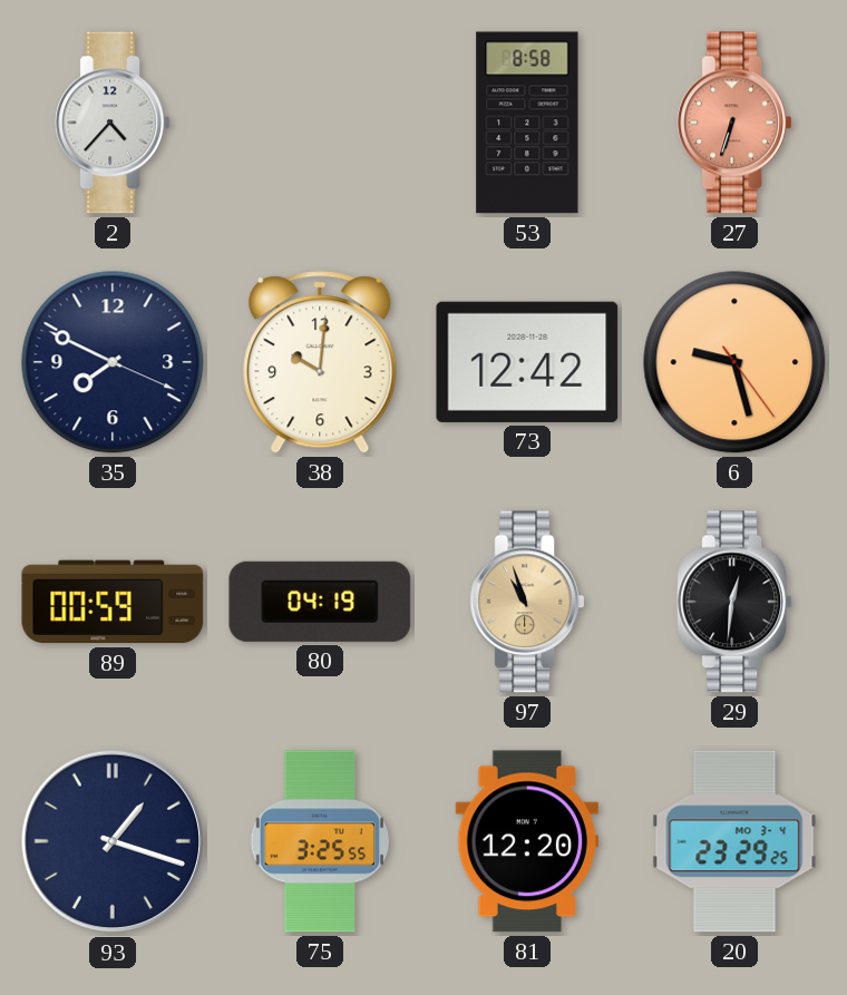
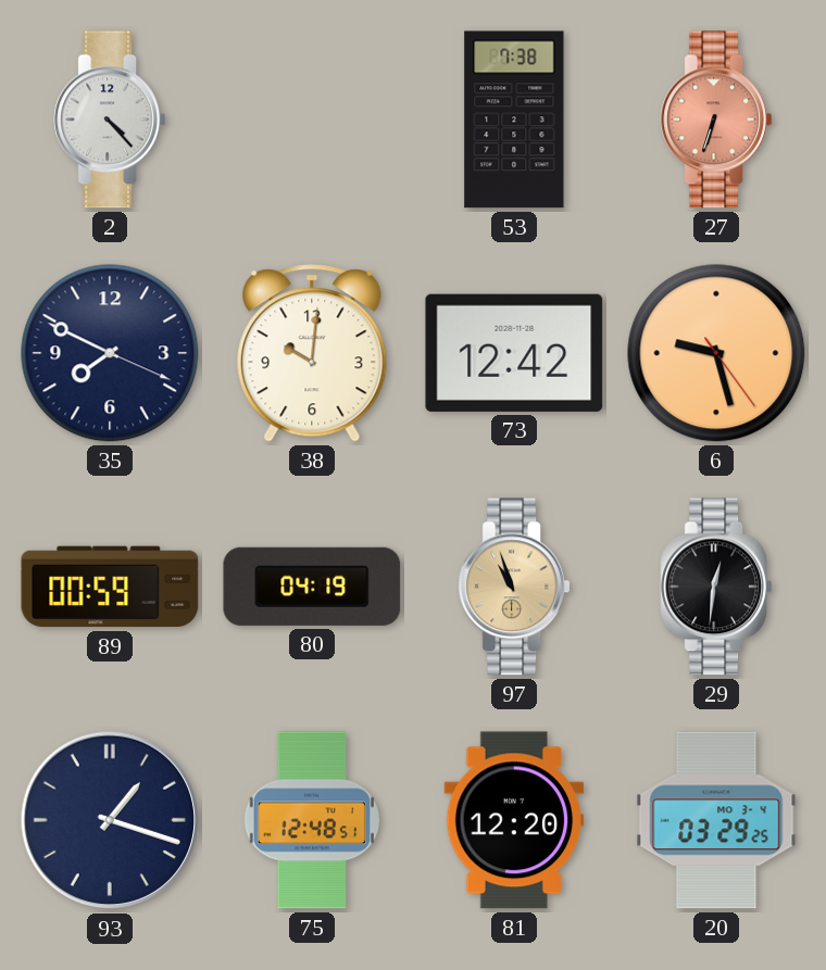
2: 4:37 -> 4:23 (109, 119)
53: 8:58 -> 7:38 (514, 119)
75: 3:25 -> 12:48 (312, 820)
20: 23:29 -> 03:29 (716, 820)
